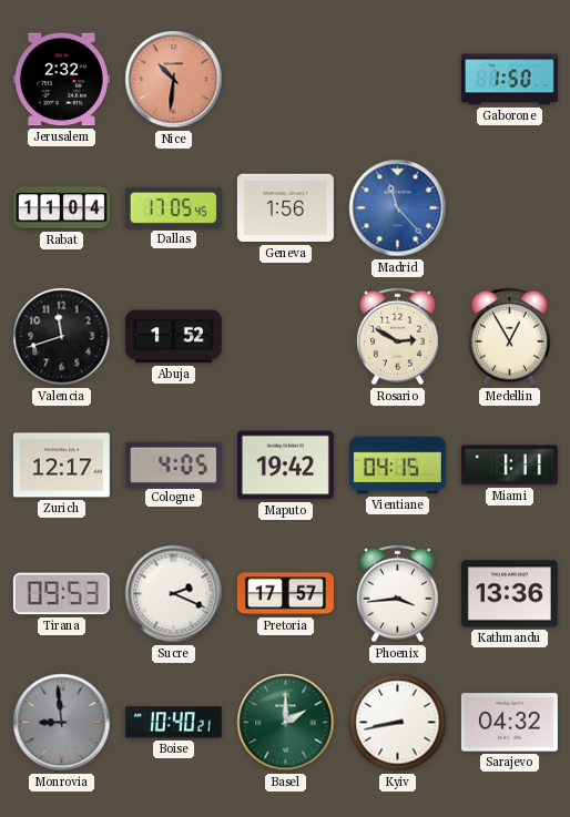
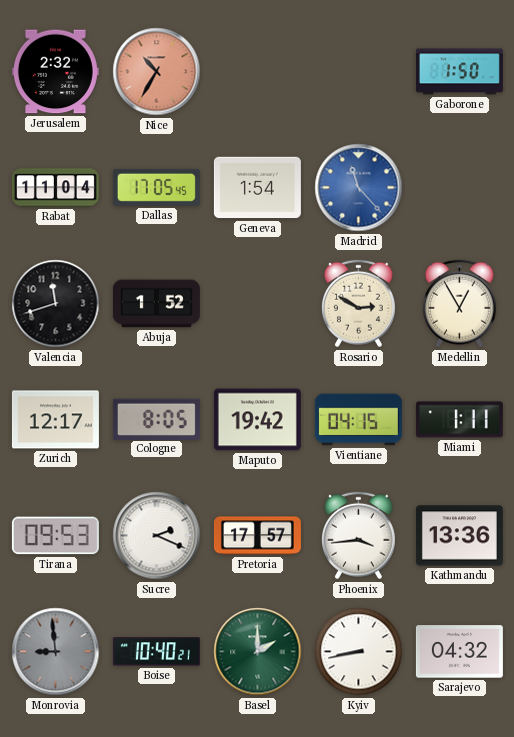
Nice: 10:31 -> 10:35 (157, 72)
Geneva: 1:56 -> 1:54 (257, 188)
Cologne: 4:05 -> 8:05 (156, 419)
